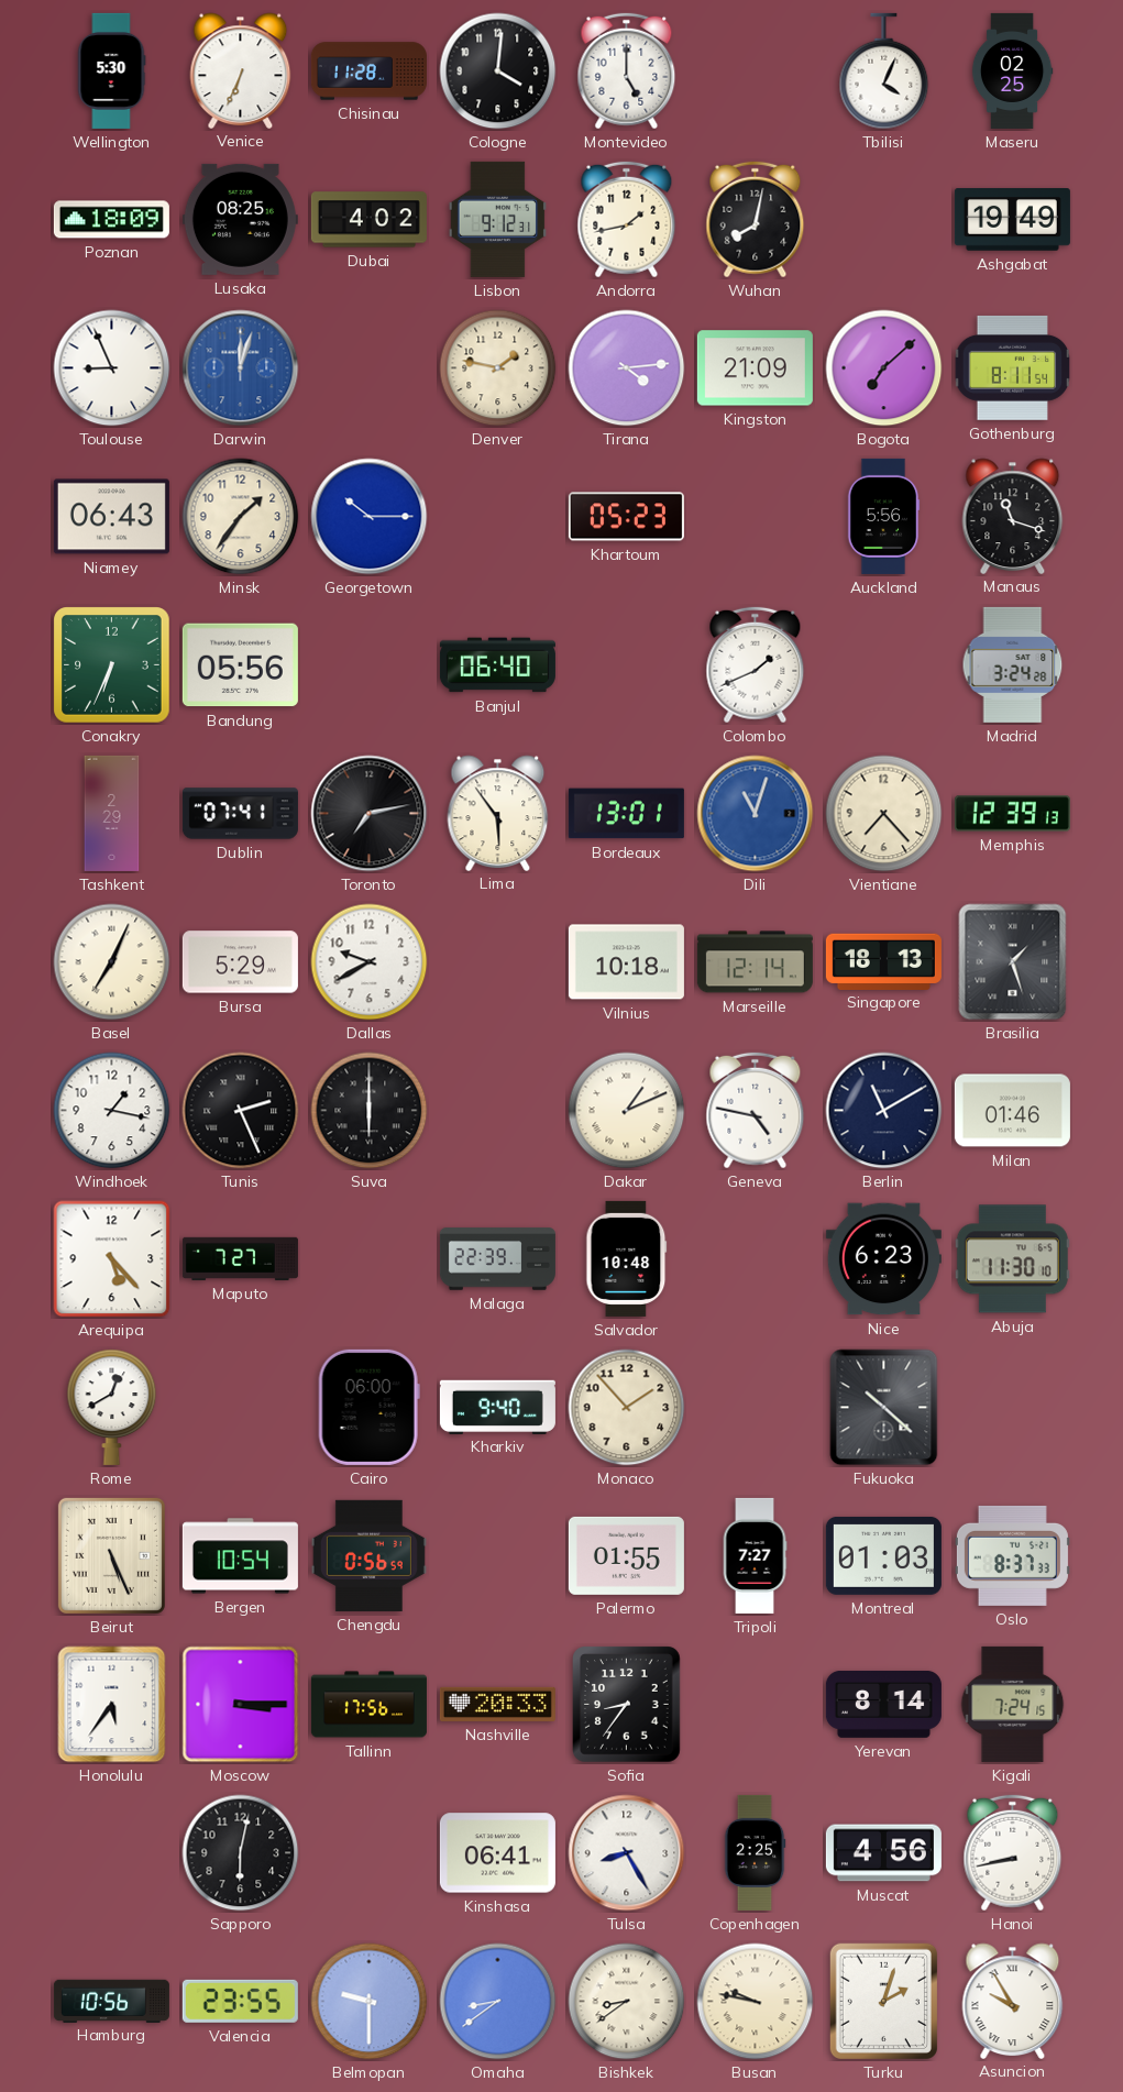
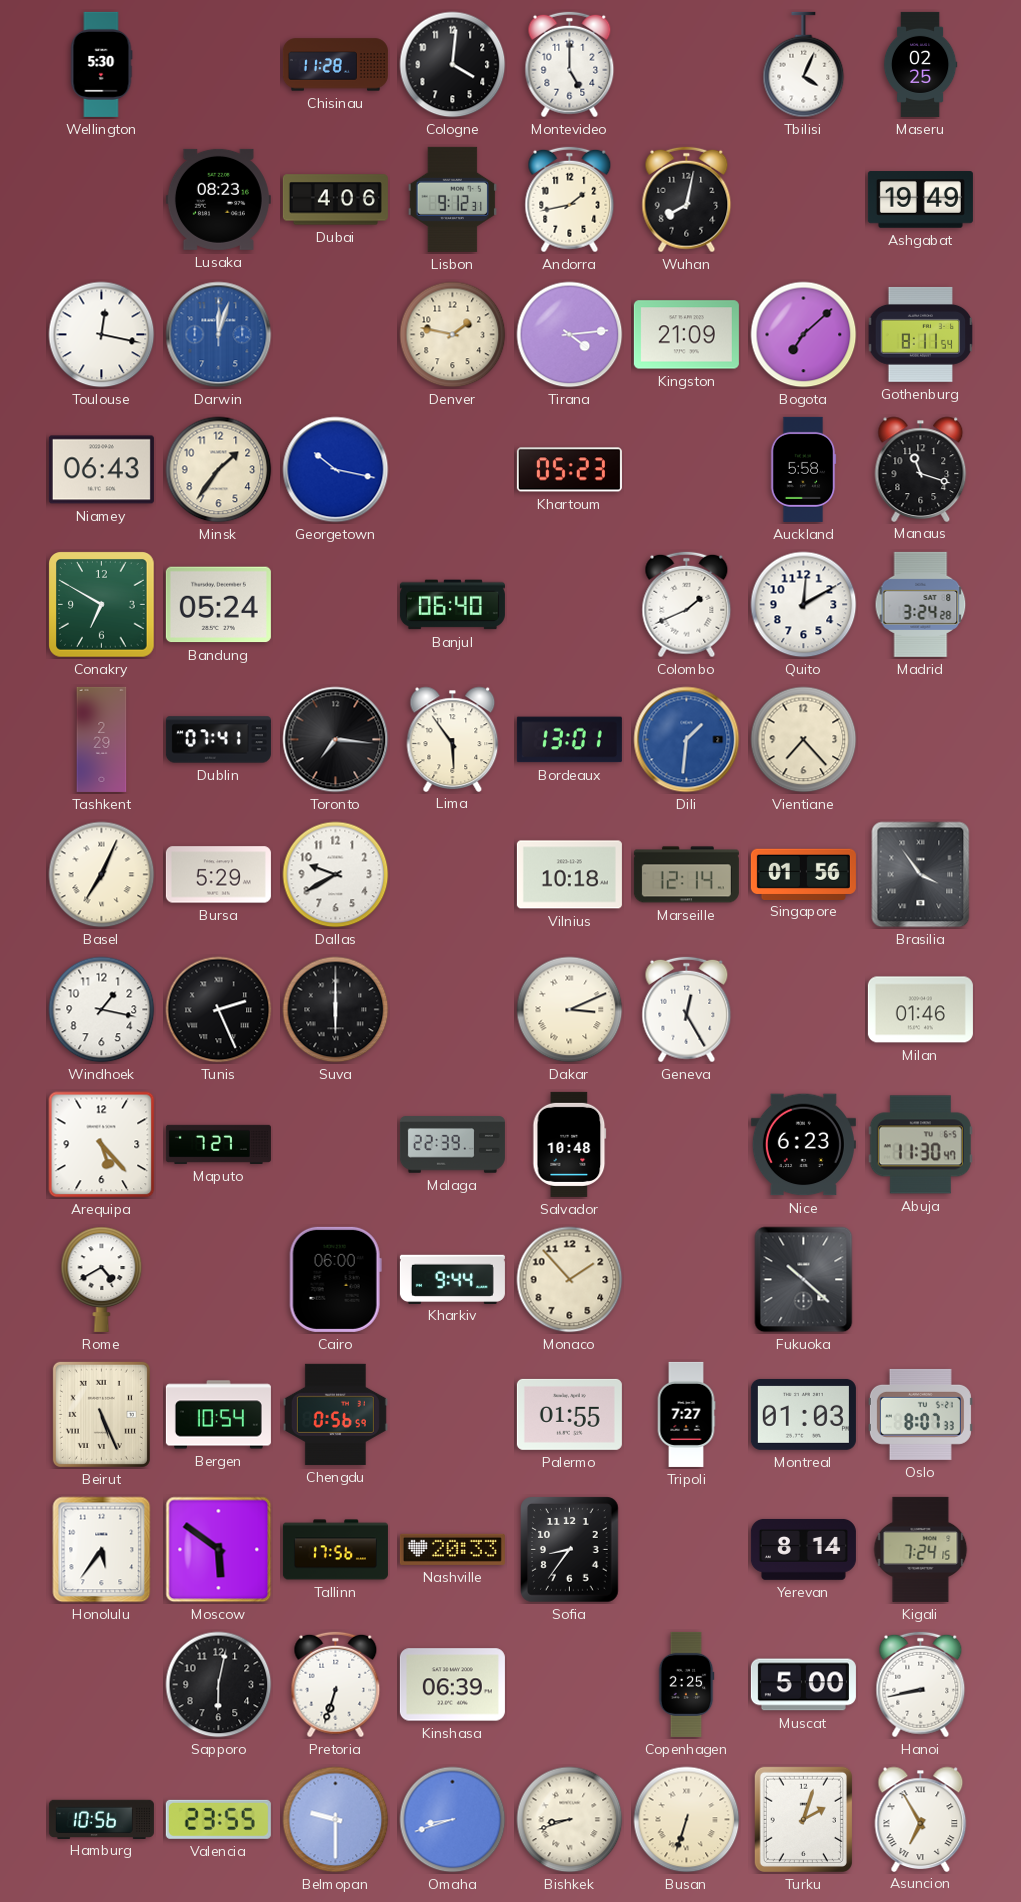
Venice: 6:34 -> none (241, 70)
Poznan: 18:09 -> none (111, 220)
Lusaka: 08:25 -> 08:23 (218, 199)
Dubai: 4:02 -> 4:06 (335, 200)
Toulouse: 8:56 -> 12:17 (102, 335)
Georgetown: 10:15 -> 10:17 (336, 470)
Auckland: 5:56 -> 5:58 (803, 469)
Conakry: 6:34 -> 6:50 (102, 605)
Bandung: 05:56 -> 05:24 (218, 605)
Quito: none -> 12:10 (804, 605)
Toronto: 7:13 -> 7:16 (336, 740)
Dili: 11:03 -> 1:31 (687, 740)
Memphis: 12:39 -> none (1012, 814)
Singapore: 18:13 -> 01:56 (803, 874)
Brasilia: 1:27 -> 3:54 (921, 875)
Dakar: 1:11 -> 3:11 (570, 1010)
Geneva: 4:47 -> 12:25 (687, 1010)
Berlin: 11:10 -> none (884, 1111)
Abuja: 11:30:10 -> 11:30:47 (920, 1145)
Rome: 12:40 -> 4:40 (102, 1279)
Kharkiv: 9:40 -> 9:44 (452, 1279)
Oslo: 8:37 -> 8:07 (920, 1414)
Moscow: 3:15 -> 5:51 (219, 1550)
Pretoria: none -> 6:33 (336, 1685)
Kinshasa: 06:41 -> 06:39 (452, 1685)
Tulsa: 8:25 -> none (627, 1853)
Muscat: 4:56 -> 5:00 (803, 1685)
Omaha: 8:39 -> 8:42 (453, 1820)
Bishkek: 8:39 -> 8:42 (570, 1820)
Busan: 9:47 -> 6:33 (687, 1820)
Asuncion: 9:55 -> 6:55 (921, 1819)
